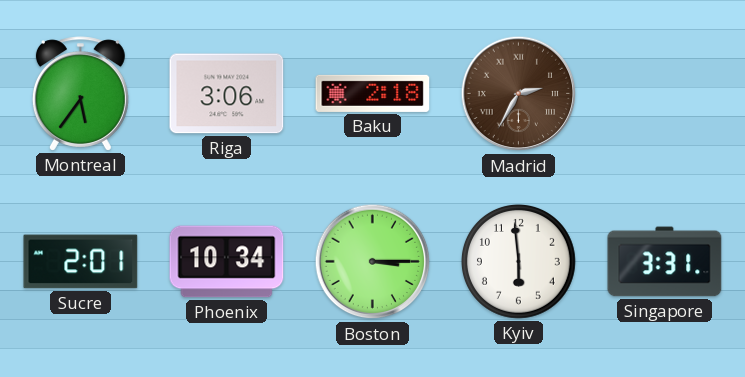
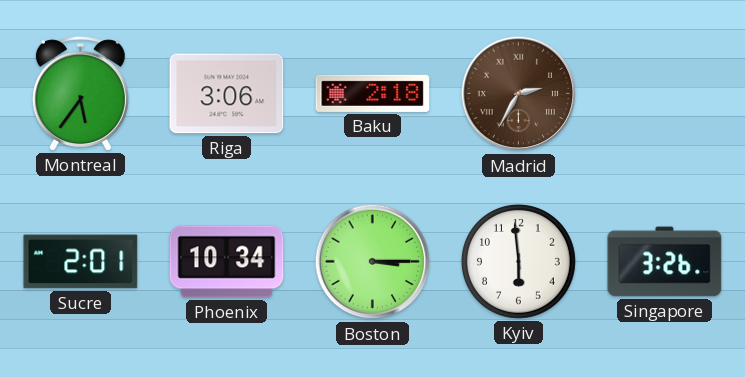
Singapore: 3:31 -> 3:26 (665, 262)
